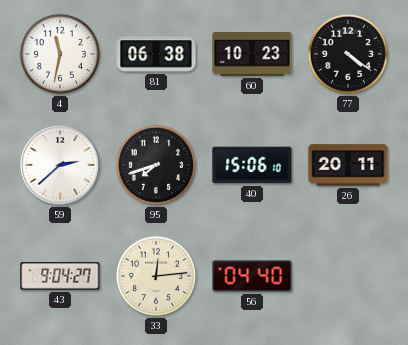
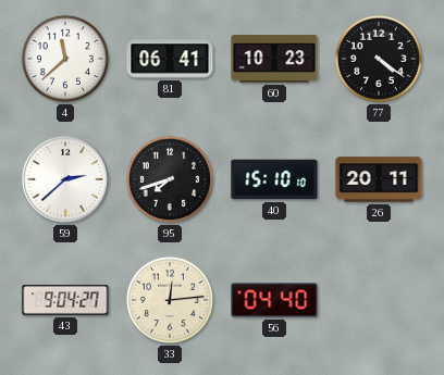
4: 11:32 -> 11:38 (65, 59)
81: 06:38 -> 06:41 (170, 59)
40: 15:06 -> 15:10 (274, 179)
